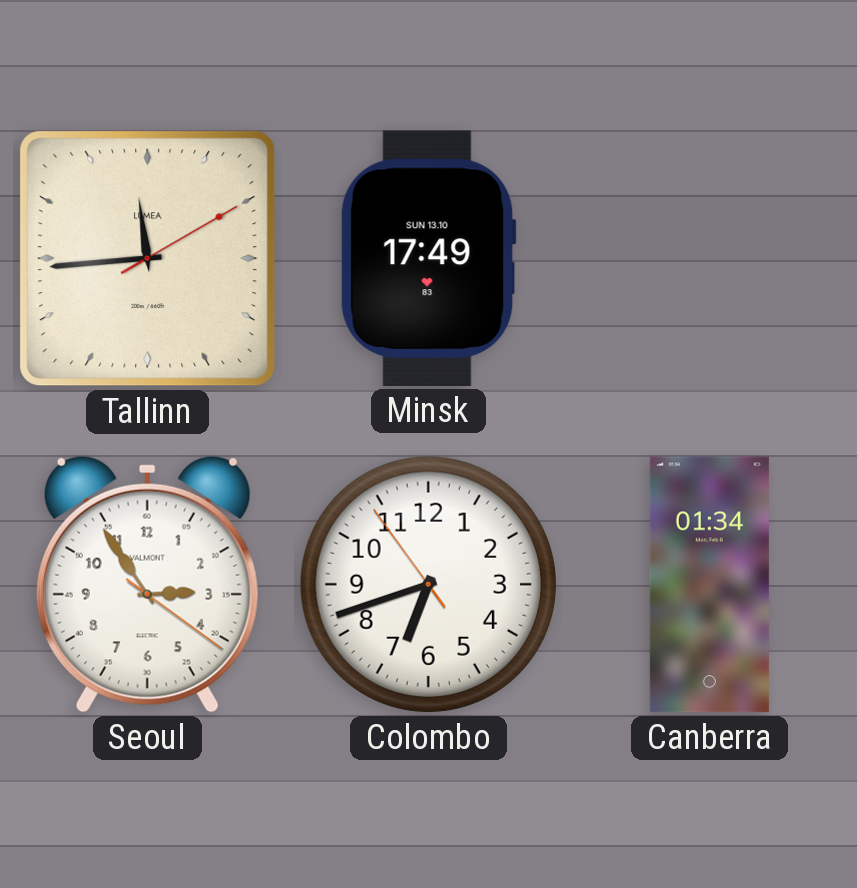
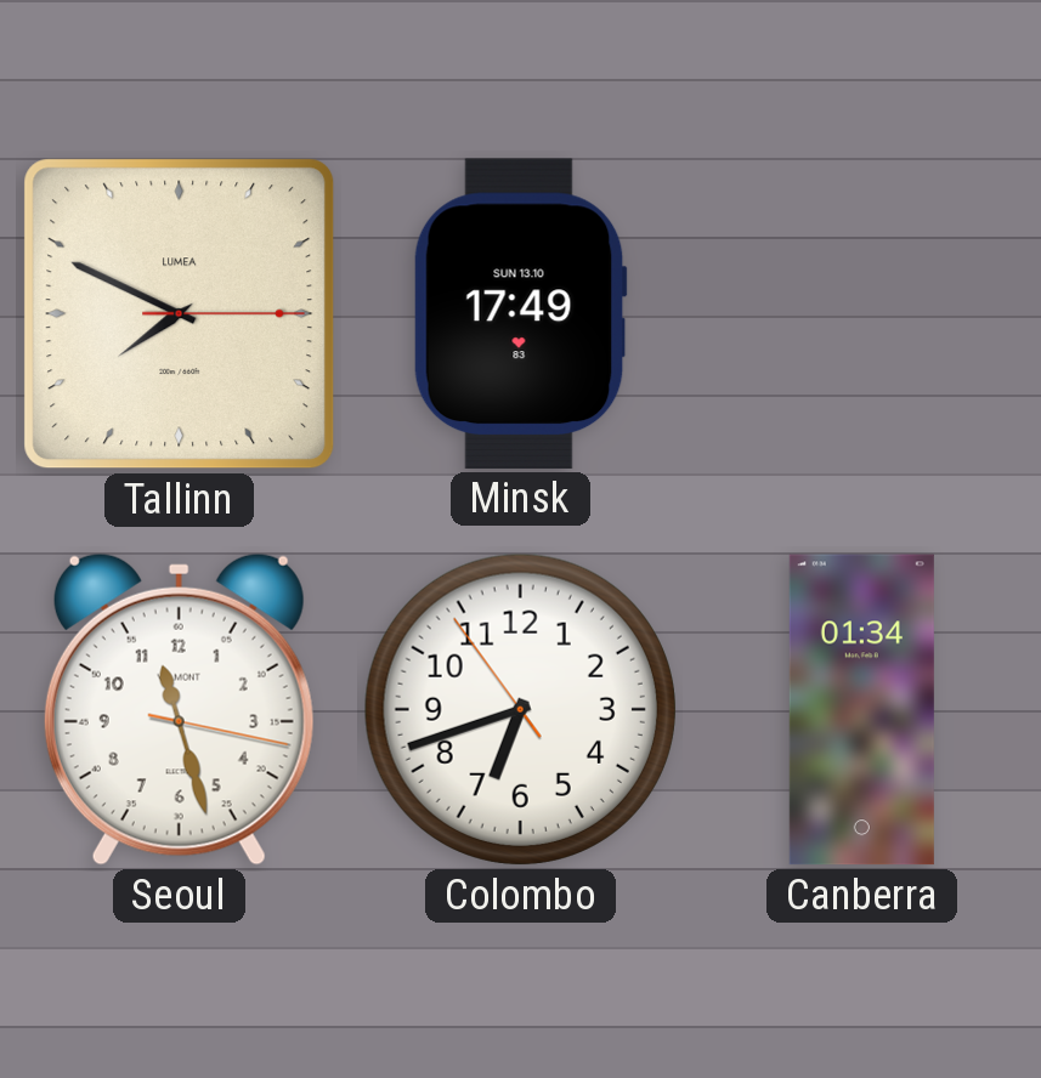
Tallinn: 11:44 -> 7:49 (180, 314)
Seoul: 2:54 -> 11:27 (179, 709)
